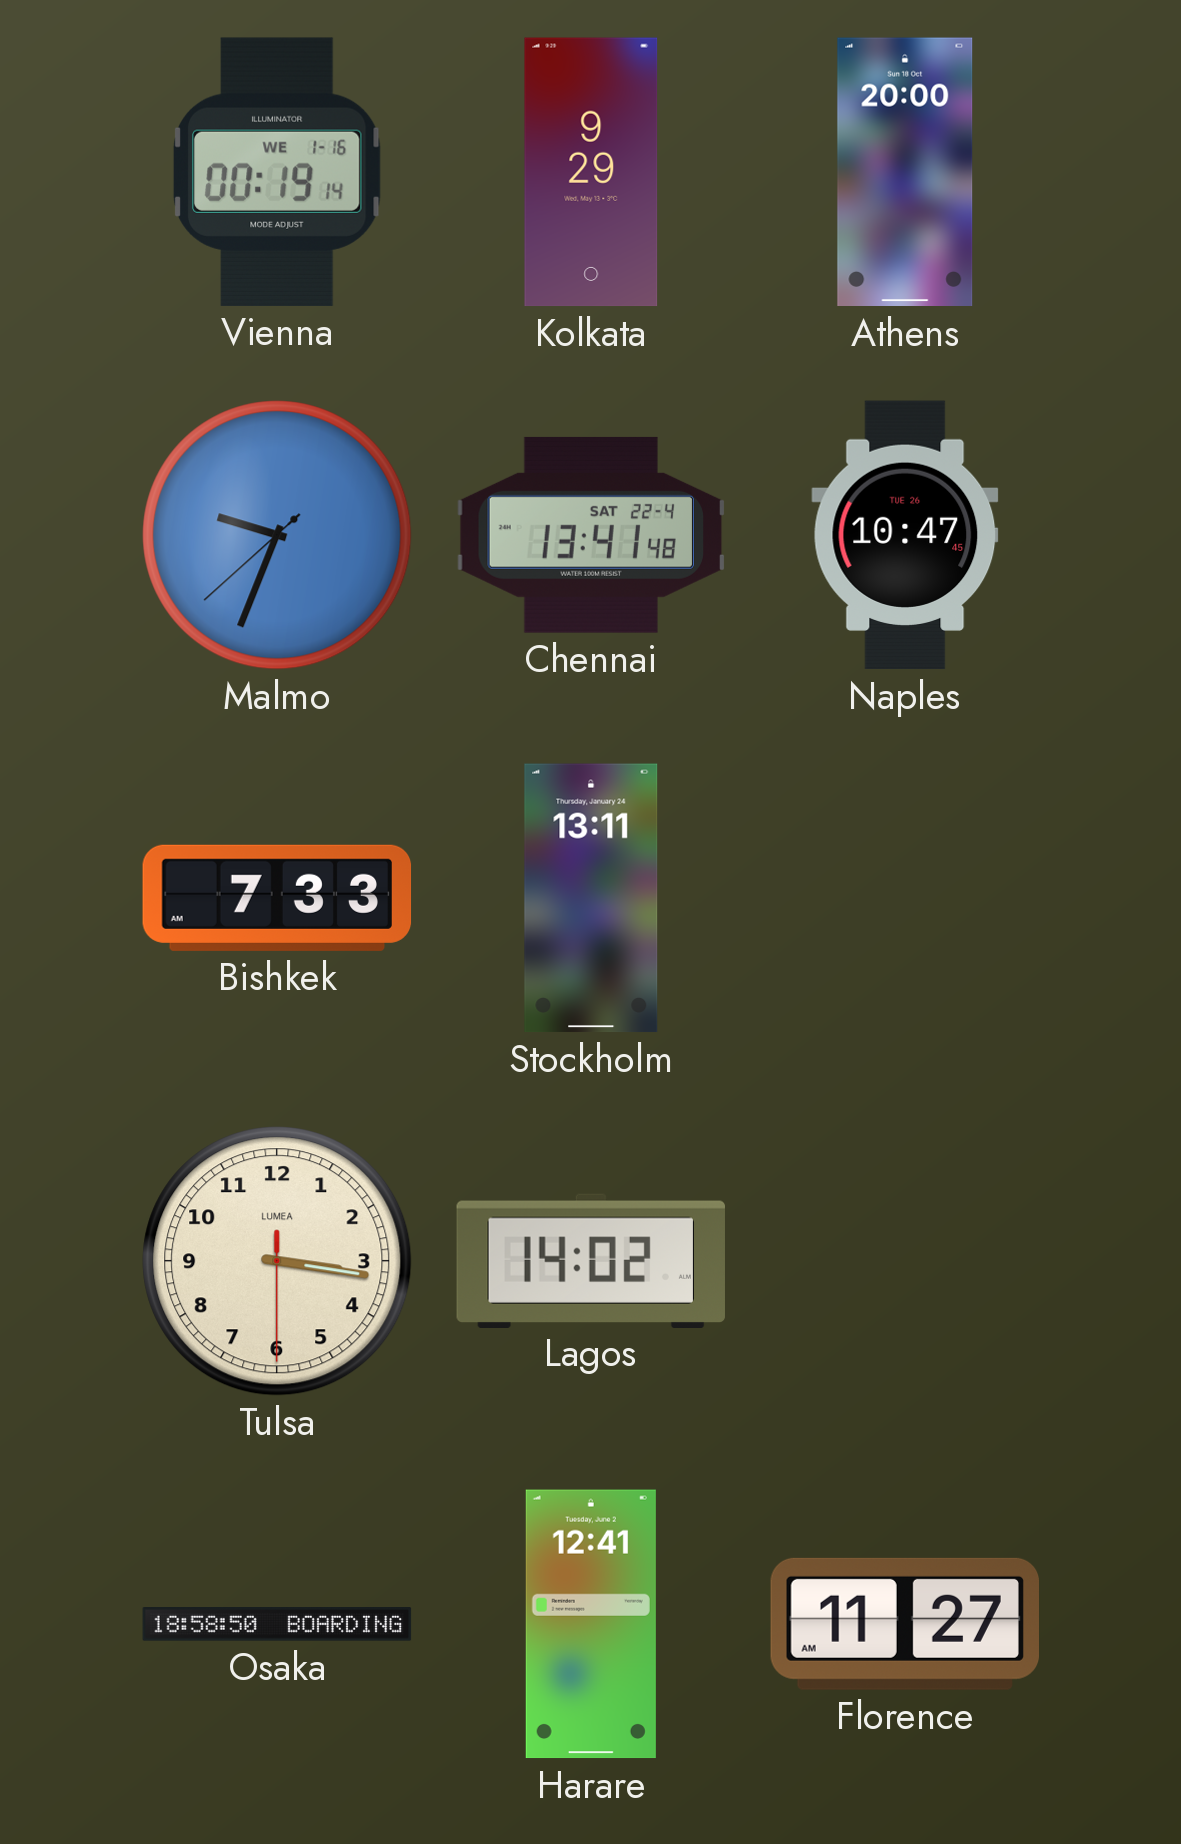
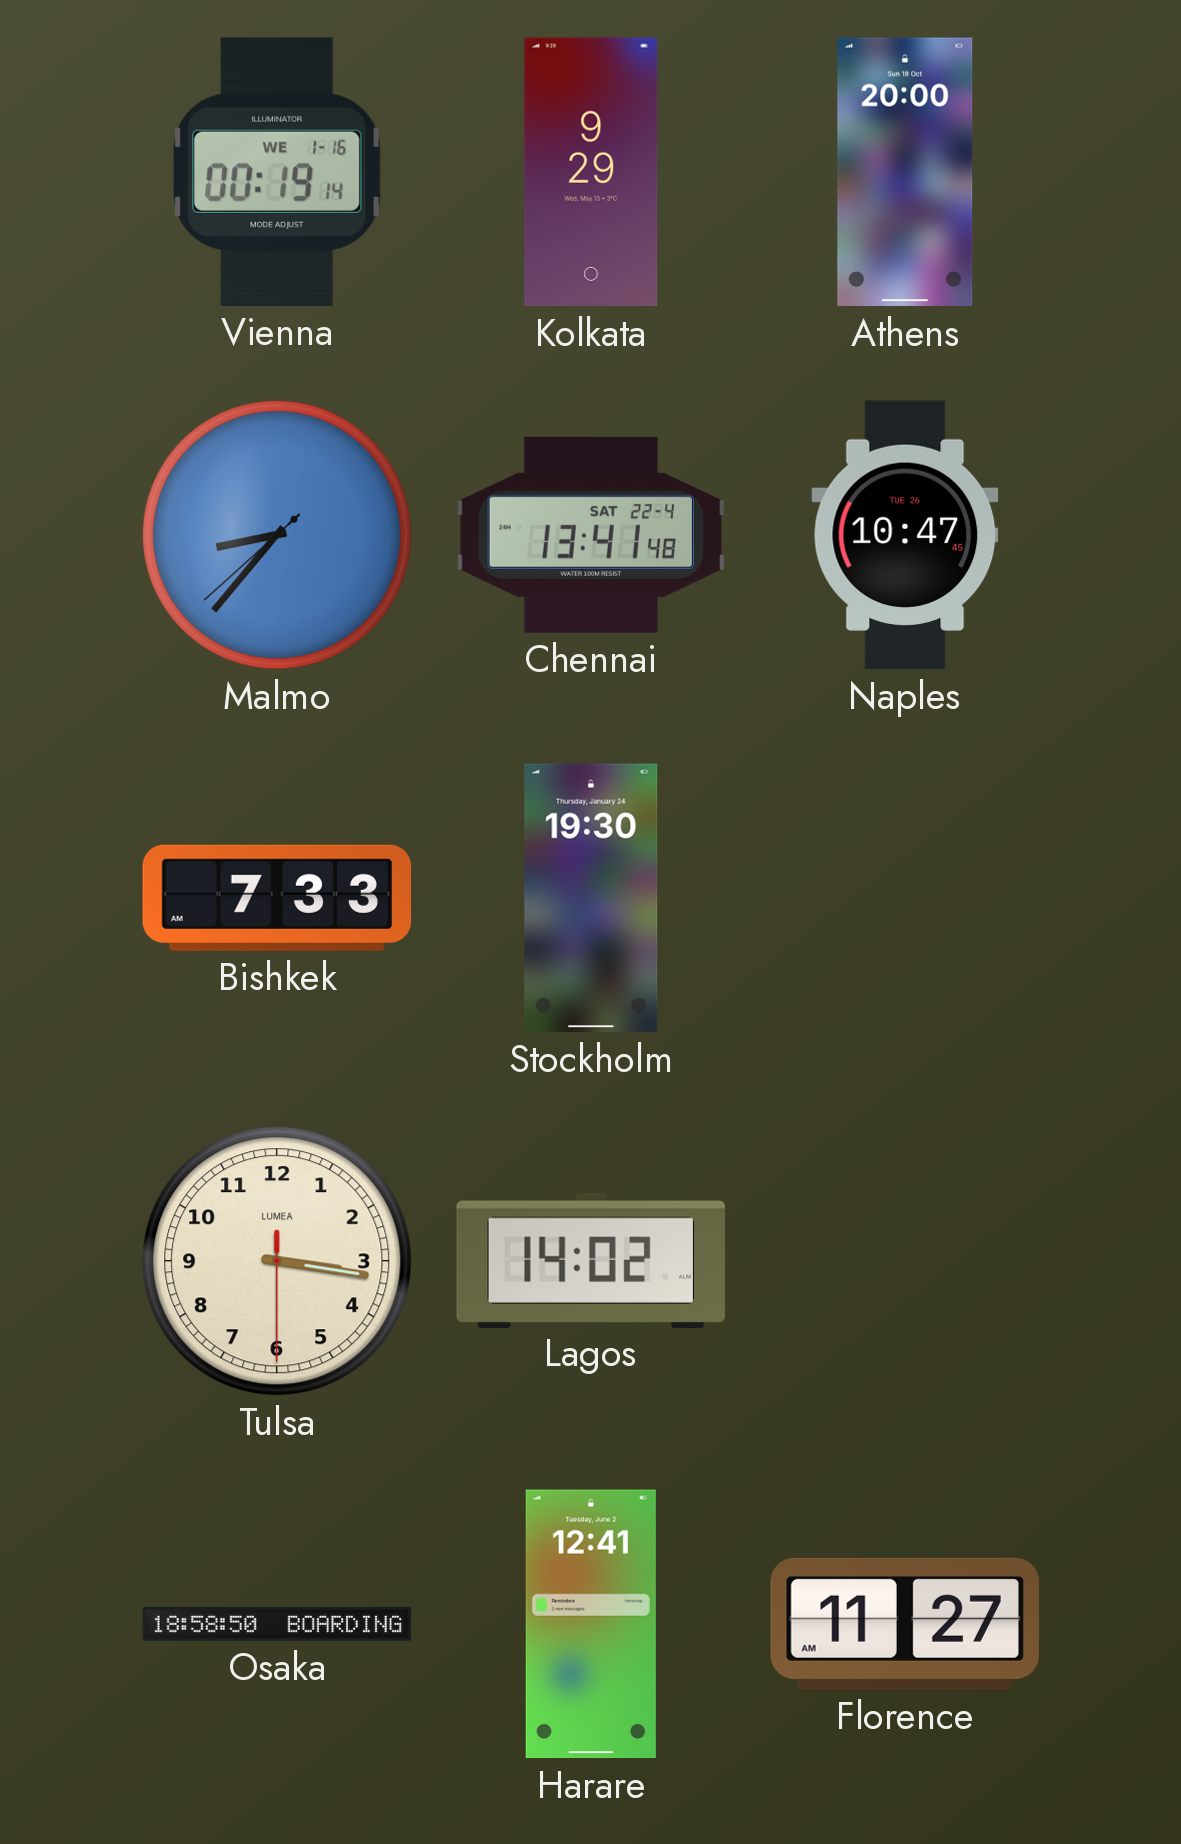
Malmo: 9:33 -> 8:36 (277, 535)
Stockholm: 13:11 -> 19:30 (591, 898)
